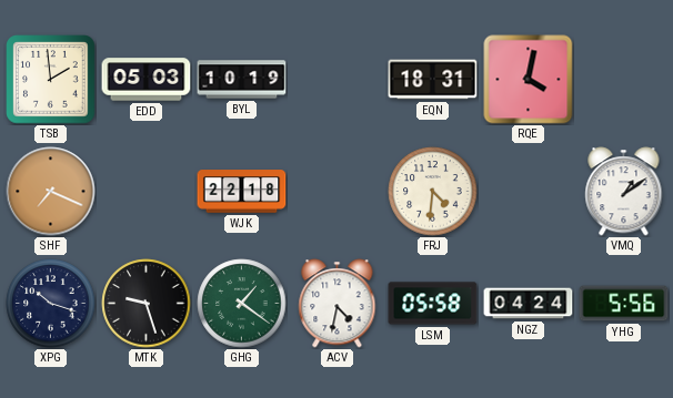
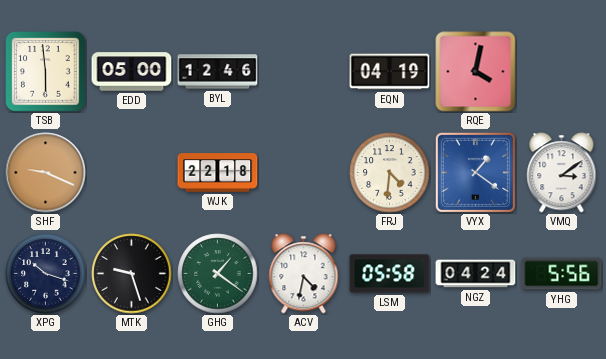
TSB: 1:59 -> 5:59 (46, 72)
EDD: 05:03 -> 05:00 (132, 72)
BYL: 10:19 -> 12:46 (218, 72)
EQN: 18:31 -> 04:19 (390, 72)
SHF: 7:19 -> 9:19 (46, 173)
VYX: none -> 1:21 (475, 172)
VMQ: 1:09 -> 3:09 (562, 173)
